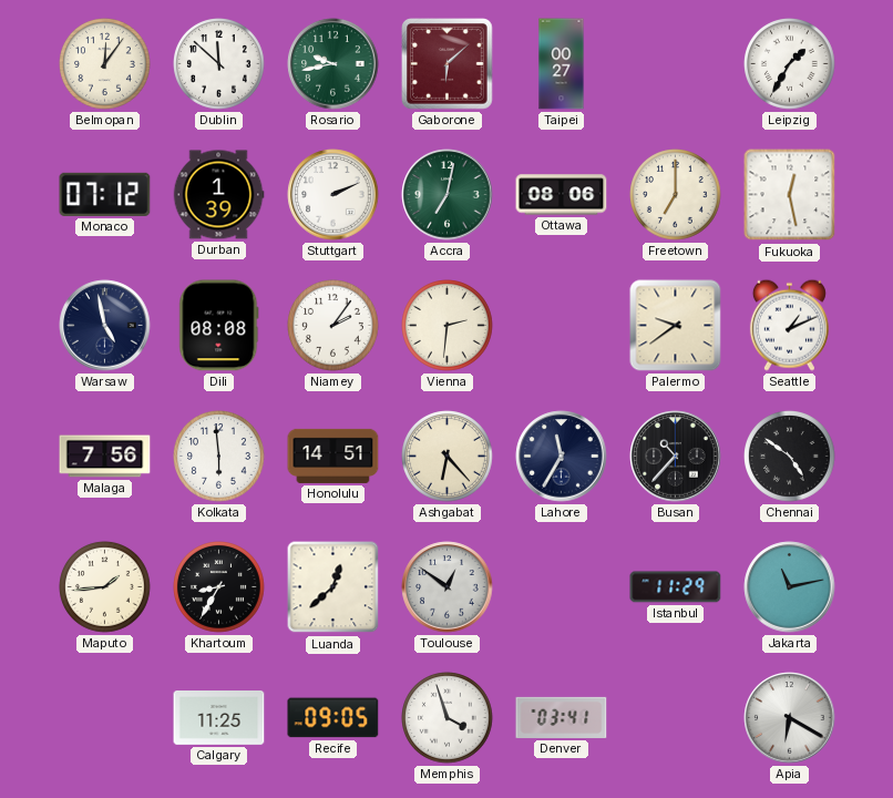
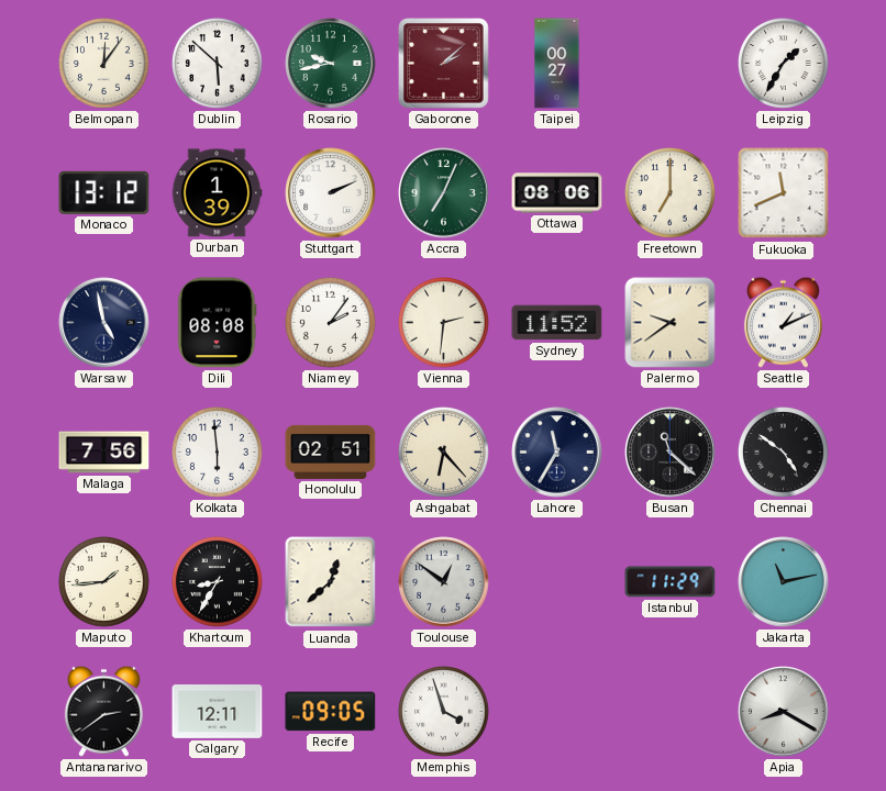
Dublin: 11:52 -> 5:52 (218, 64)
Gaborone: 6:08 -> 2:08 (444, 64)
Monaco: 07:12 -> 13:12 (104, 192)
Accra: 7:02 -> 7:04 (444, 193)
Fukuoka: 12:28 -> 11:41 (784, 193)
Sydney: none -> 11:52 (557, 323)
Honolulu: 14:51 -> 02:51 (331, 452)
Busan: 10:37 -> 11:22 (671, 453)
Antananarivo: none -> 2:39 (103, 711)
Calgary: 11:25 -> 12:11 (218, 712)
Denver: 03:41 -> none (562, 717)
Apia: 6:20 -> 8:20 (784, 712)
